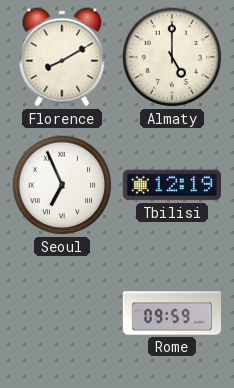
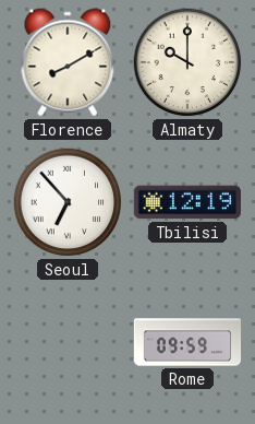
Almaty: 5:00 -> 10:00 (187, 62)
Seoul: 6:56 -> 6:53 (68, 202)
